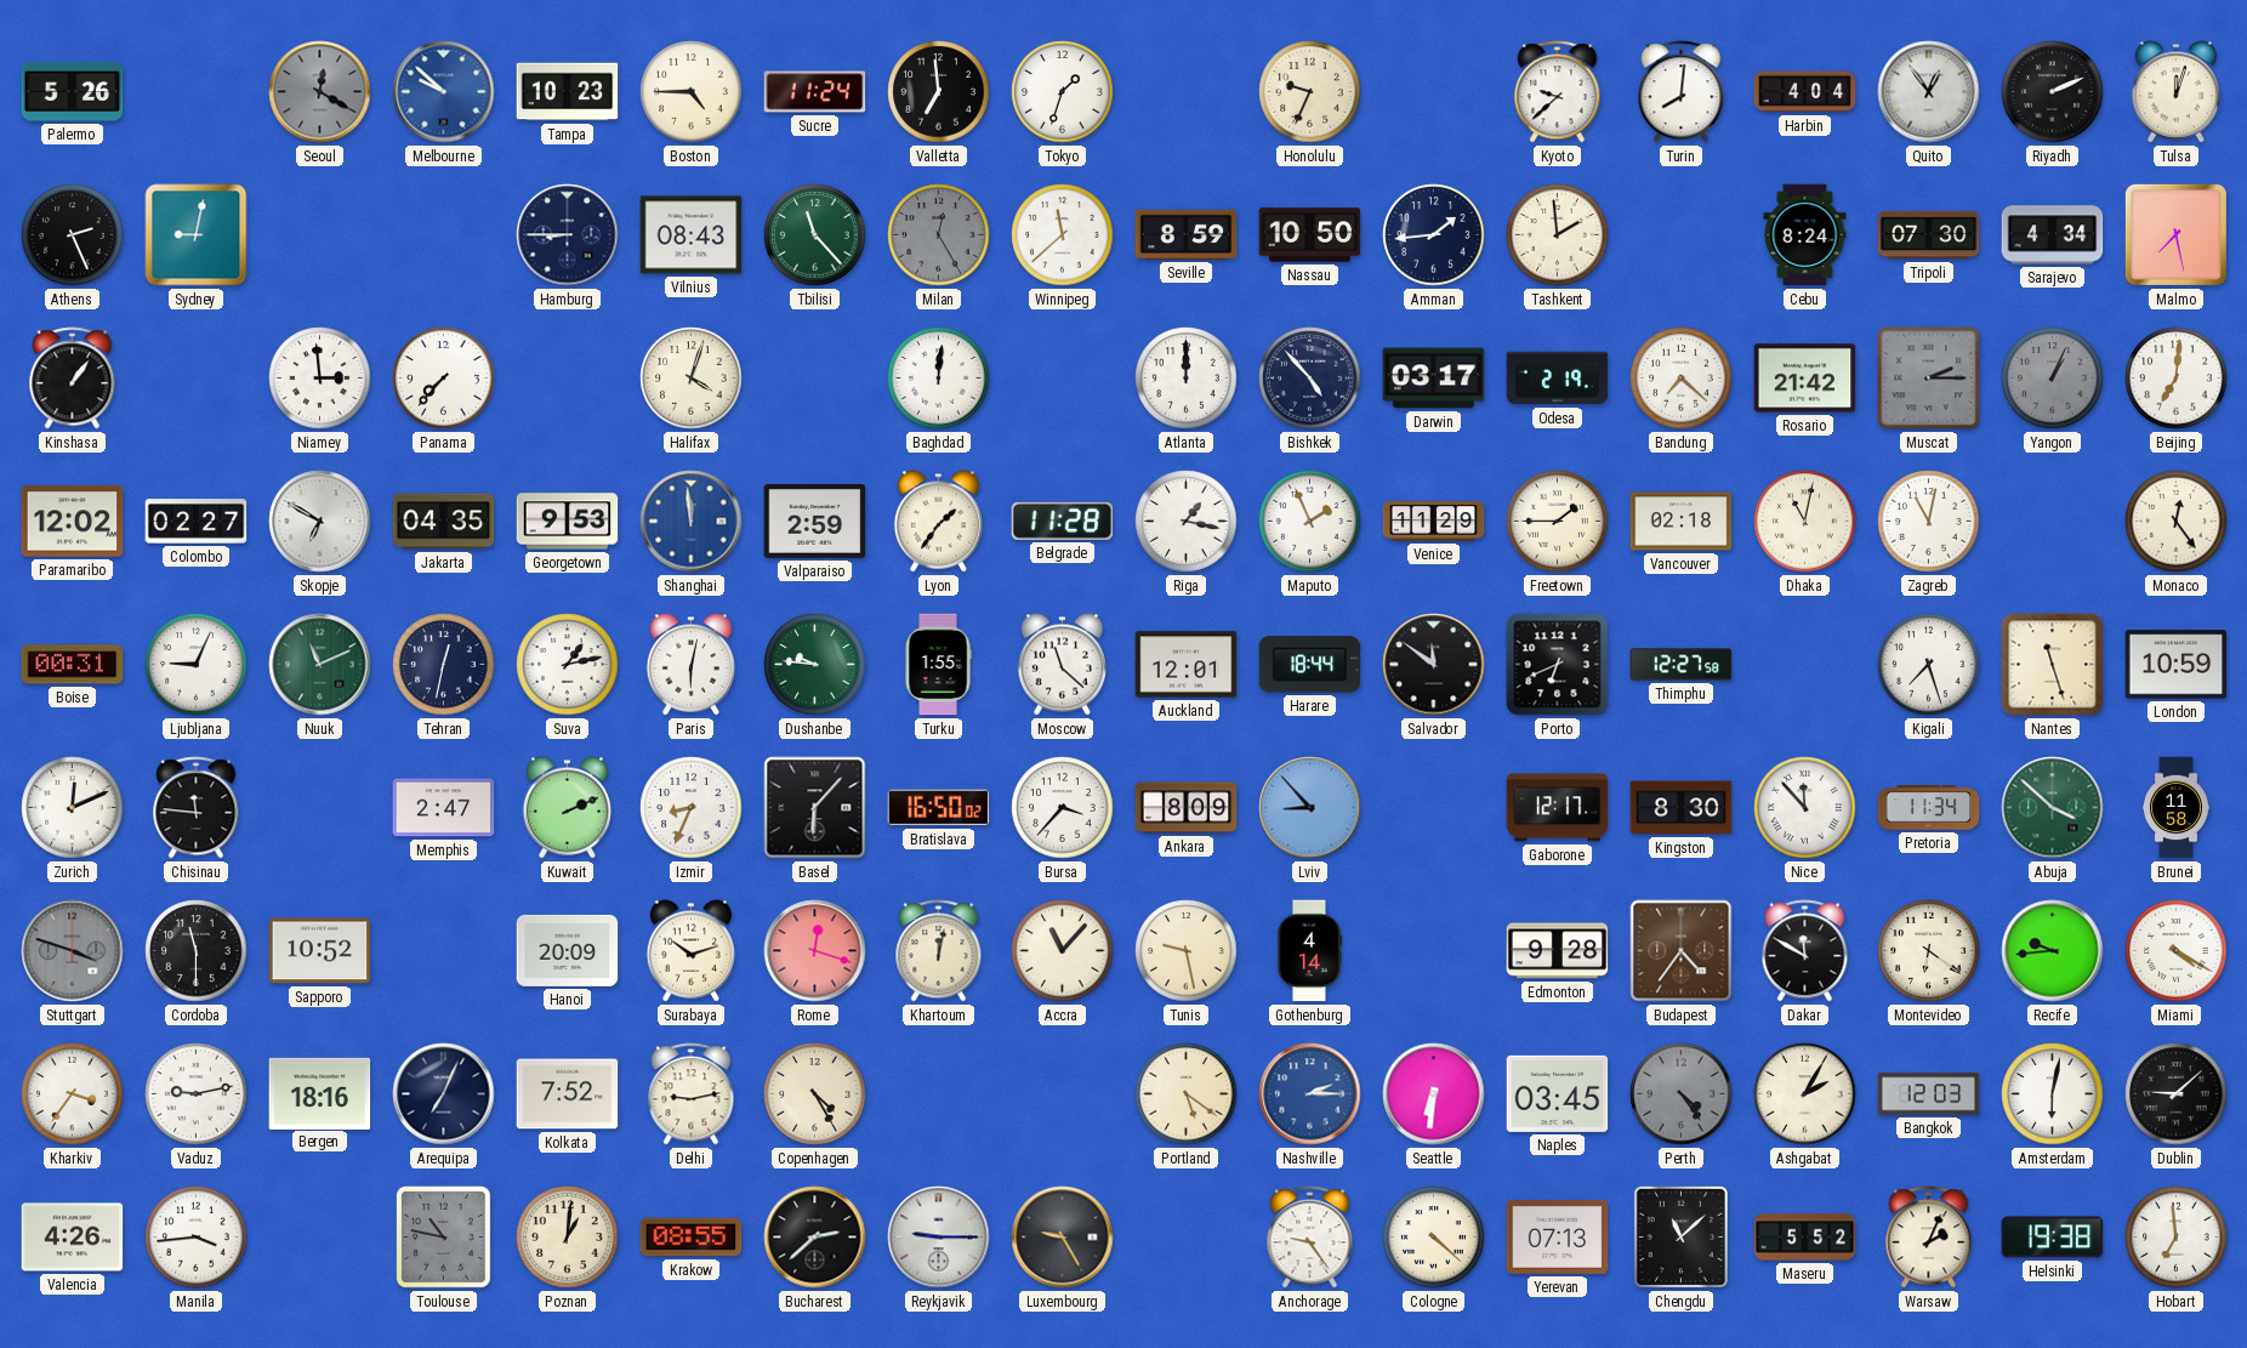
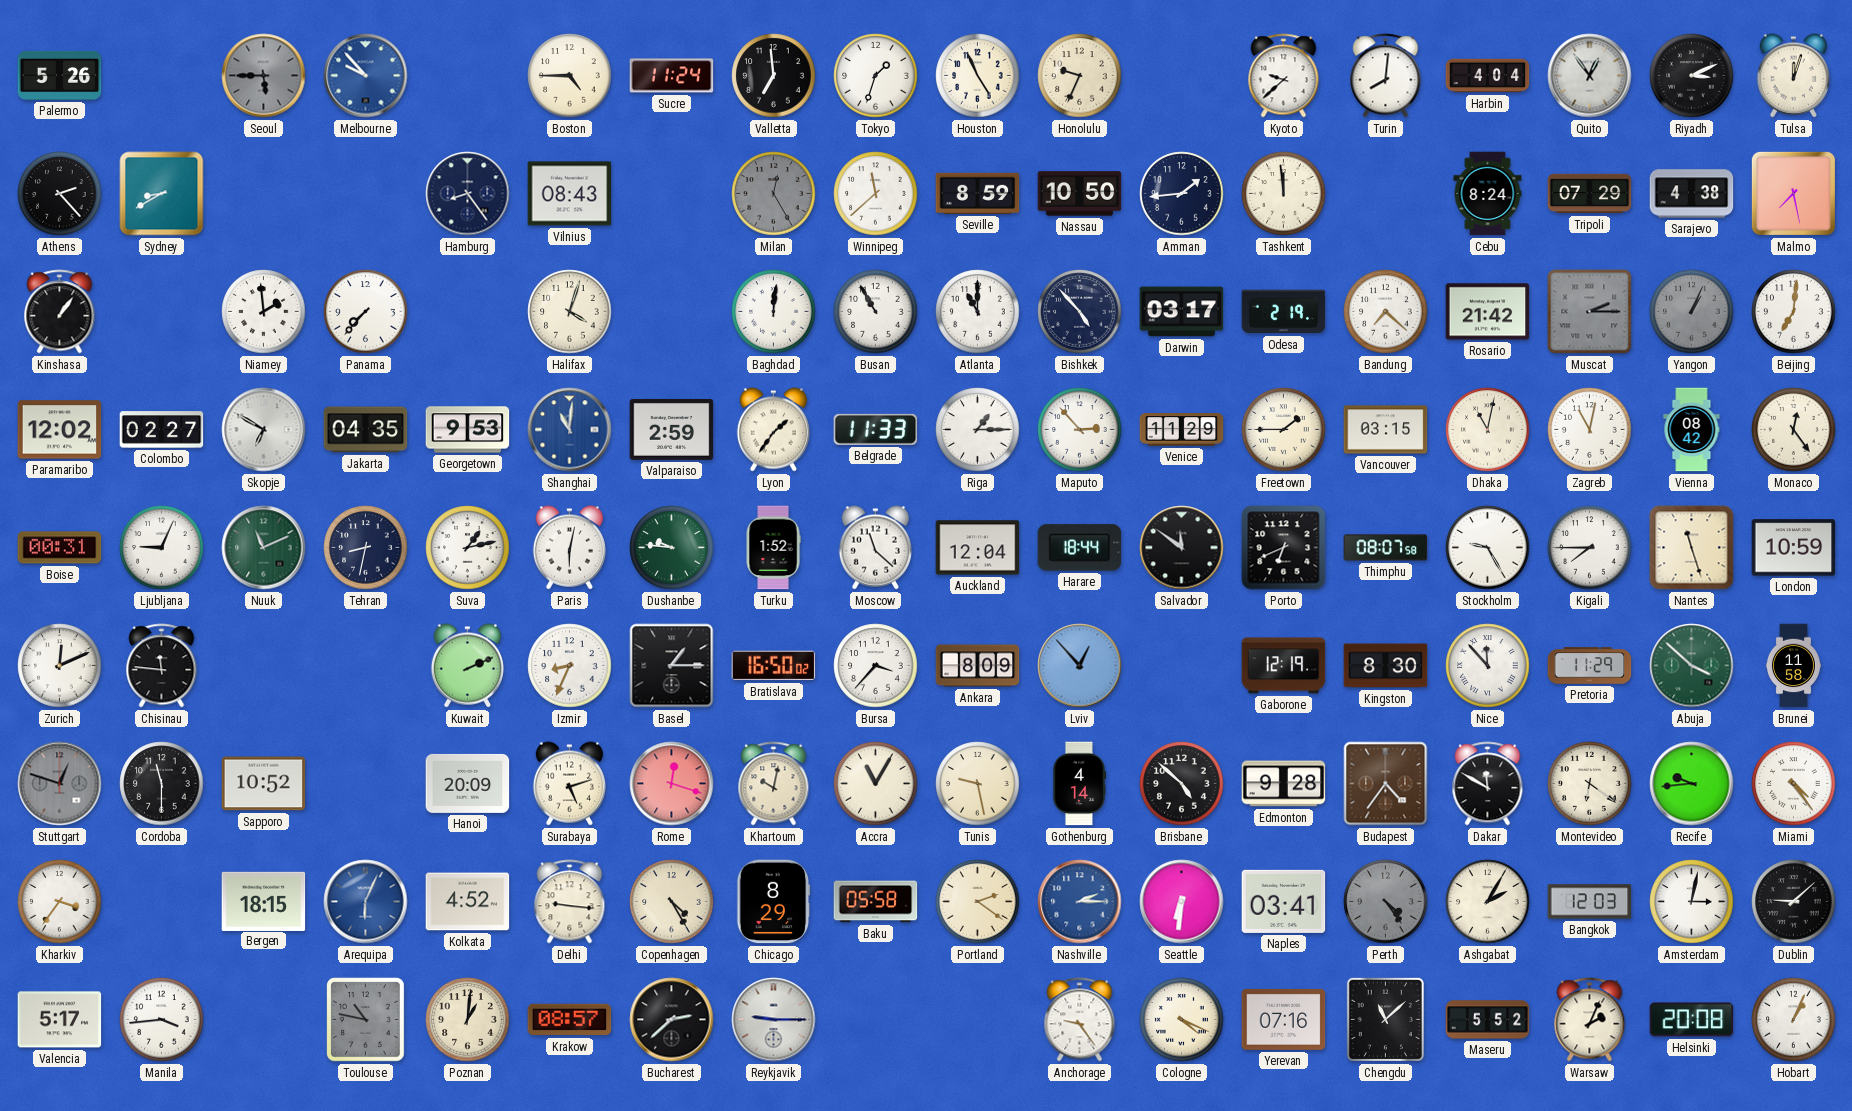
Seoul: 12:20 -> 5:45 (264, 76)
Melbourne: 9:52 -> 9:53 (366, 76)
Tampa: 10:23 -> none (568, 92)
Houston: none -> 4:56 (978, 76)
Riyadh: 2:11 -> 3:11 (1692, 76)
Athens: 2:26 -> 2:23 (60, 194)
Sydney: 9:02 -> 8:40 (162, 194)
Hamburg: 8:45 -> 8:24 (468, 194)
Tbilisi: 11:23 -> none (815, 235)
Tashkent: 1:59 -> 11:59 (1284, 194)
Tripoli: 07:30 -> 07:29 (1590, 194)
Sarajevo: 4:34 -> 4:38 (1692, 194)
Niamey: 2:59 -> 1:59 (264, 312)
Busan: none -> 10:55 (876, 312)
Atlanta: 12:00 -> 11:00 (978, 312)
Shanghai: 11:59 -> 11:01 (570, 430)
Belgrade: 11:28 -> 11:33 (876, 429)
Riga: 1:17 -> 1:15 (978, 430)
Maputo: 1:56 -> 2:53 (1080, 430)
Vancouver: 02:18 -> 03:15 (1386, 430)
Vienna: none -> 08:42 (1692, 430)
Tehran: 12:32 -> 8:32 (366, 548)
Turku: 1:55 -> 1:52 (773, 548)
Auckland: 12:01 -> 12:04 (978, 548)
Thimphu: 12:27 -> 08:07 (1386, 548)
Stockholm: none -> 9:25 (1488, 548)
Kigali: 7:27 -> 7:45 (1590, 548)
Memphis: 2:47 -> none (444, 808)
Basel: 6:07 -> 1:15 (672, 666)
Lviv: 8:53 -> 12:53 (1080, 666)
Gaborone: 12:17 -> 12:19 (1284, 666)
Pretoria: 11:34 -> 11:29 (1590, 666)
Stuttgart: 3:48 -> 12:48 (60, 784)
Surabaya: 10:12 -> 5:12 (569, 784)
Khartoum: 12:02 -> 10:02 (774, 784)
Accra: 11:07 -> 11:05 (876, 784)
Brisbane: none -> 4:52 (1182, 784)
Miami: 4:20 -> 4:24 (1794, 784)
Vaduz: 9:13 -> none (197, 1094)
Bergen: 18:16 -> 18:15 (264, 901)
Arequipa: 7:04 -> 6:04 (366, 902)
Arequipa dial: navy -> blue (366, 902)
Kolkata: 7:52 -> 4:52 (468, 902)
Delhi: 9:13 -> 9:16 (570, 902)
Chicago: none -> 8:29 (774, 902)
Baku: none -> 05:58 (876, 902)
Portland: 5:21 -> 2:21 (978, 902)
Naples: 03:45 -> 03:41 (1284, 901)
Amsterdam: 6:02 -> 3:02 (1692, 902)
Valencia: 4:26 -> 5:17 (60, 1020)
Krakow: 08:55 -> 08:57 (570, 1020)
Luxembourg: 9:25 -> none (1063, 1238)
Cologne: 4:22 -> 4:19 (1182, 1020)
Yerevan: 07:13 -> 07:16 (1284, 1019)
Helsinki: 19:38 -> 20:08 (1692, 1020)
Hobart: 6:59 -> 1:04 (1794, 1020)
